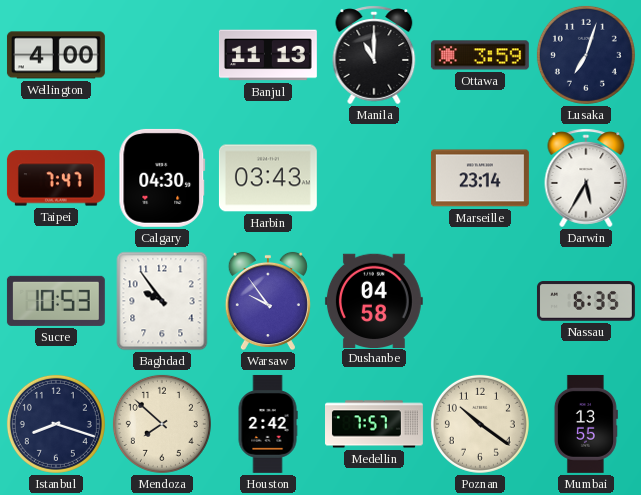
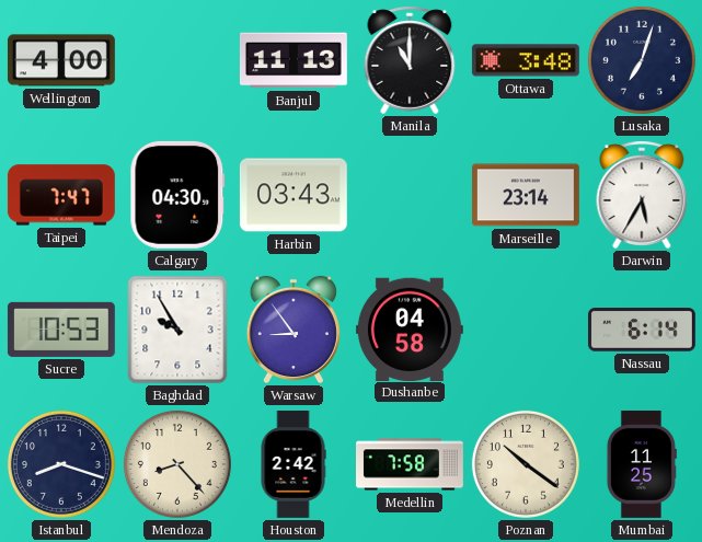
Ottawa: 3:59 -> 3:48 (526, 60)
Baghdad: 9:54 -> 9:55 (177, 330)
Warsaw: 9:54 -> 8:54 (294, 330)
Nassau: 6:35 -> 6:14 (642, 330)
Mendoza: 7:52 -> 8:23 (177, 464)
Medellin: 7:57 -> 7:58 (411, 464)
Mumbai: 13:55 -> 11:25 (642, 464)
